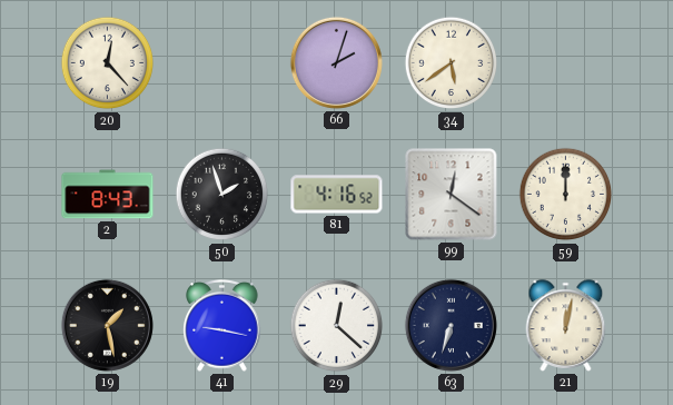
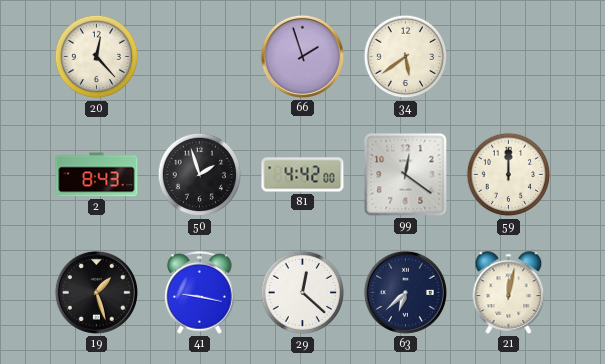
66: 2:03 -> 1:57 (302, 56)
81: 4:16 -> 4:42 (303, 175)
19: 1:28 -> 1:27 (96, 292)
63: 6:33 -> 6:38 (405, 292)
